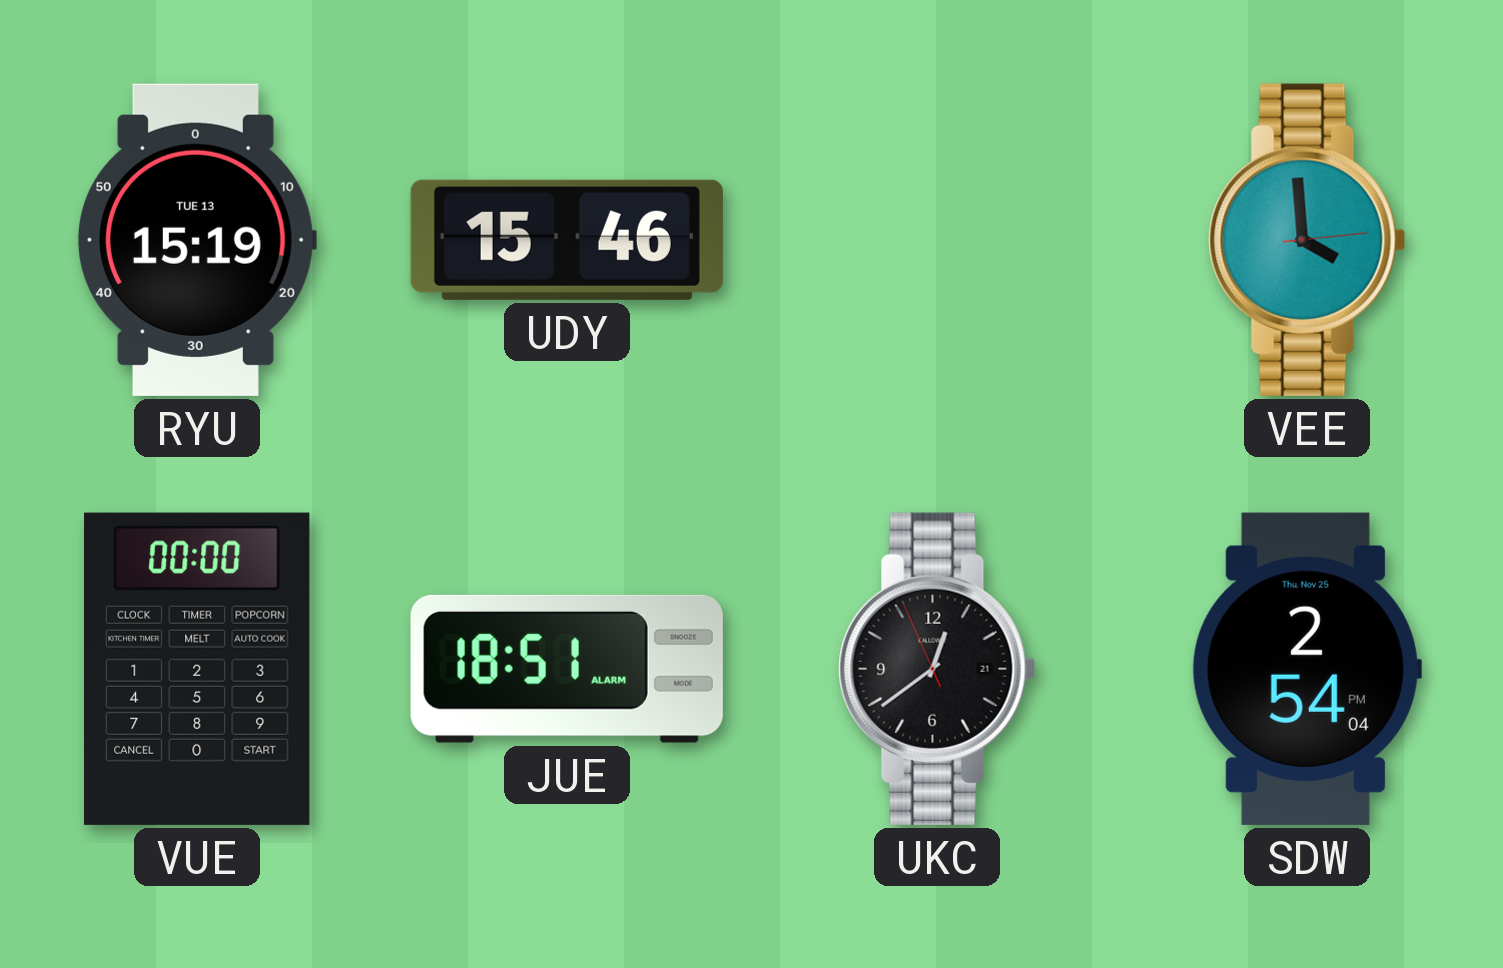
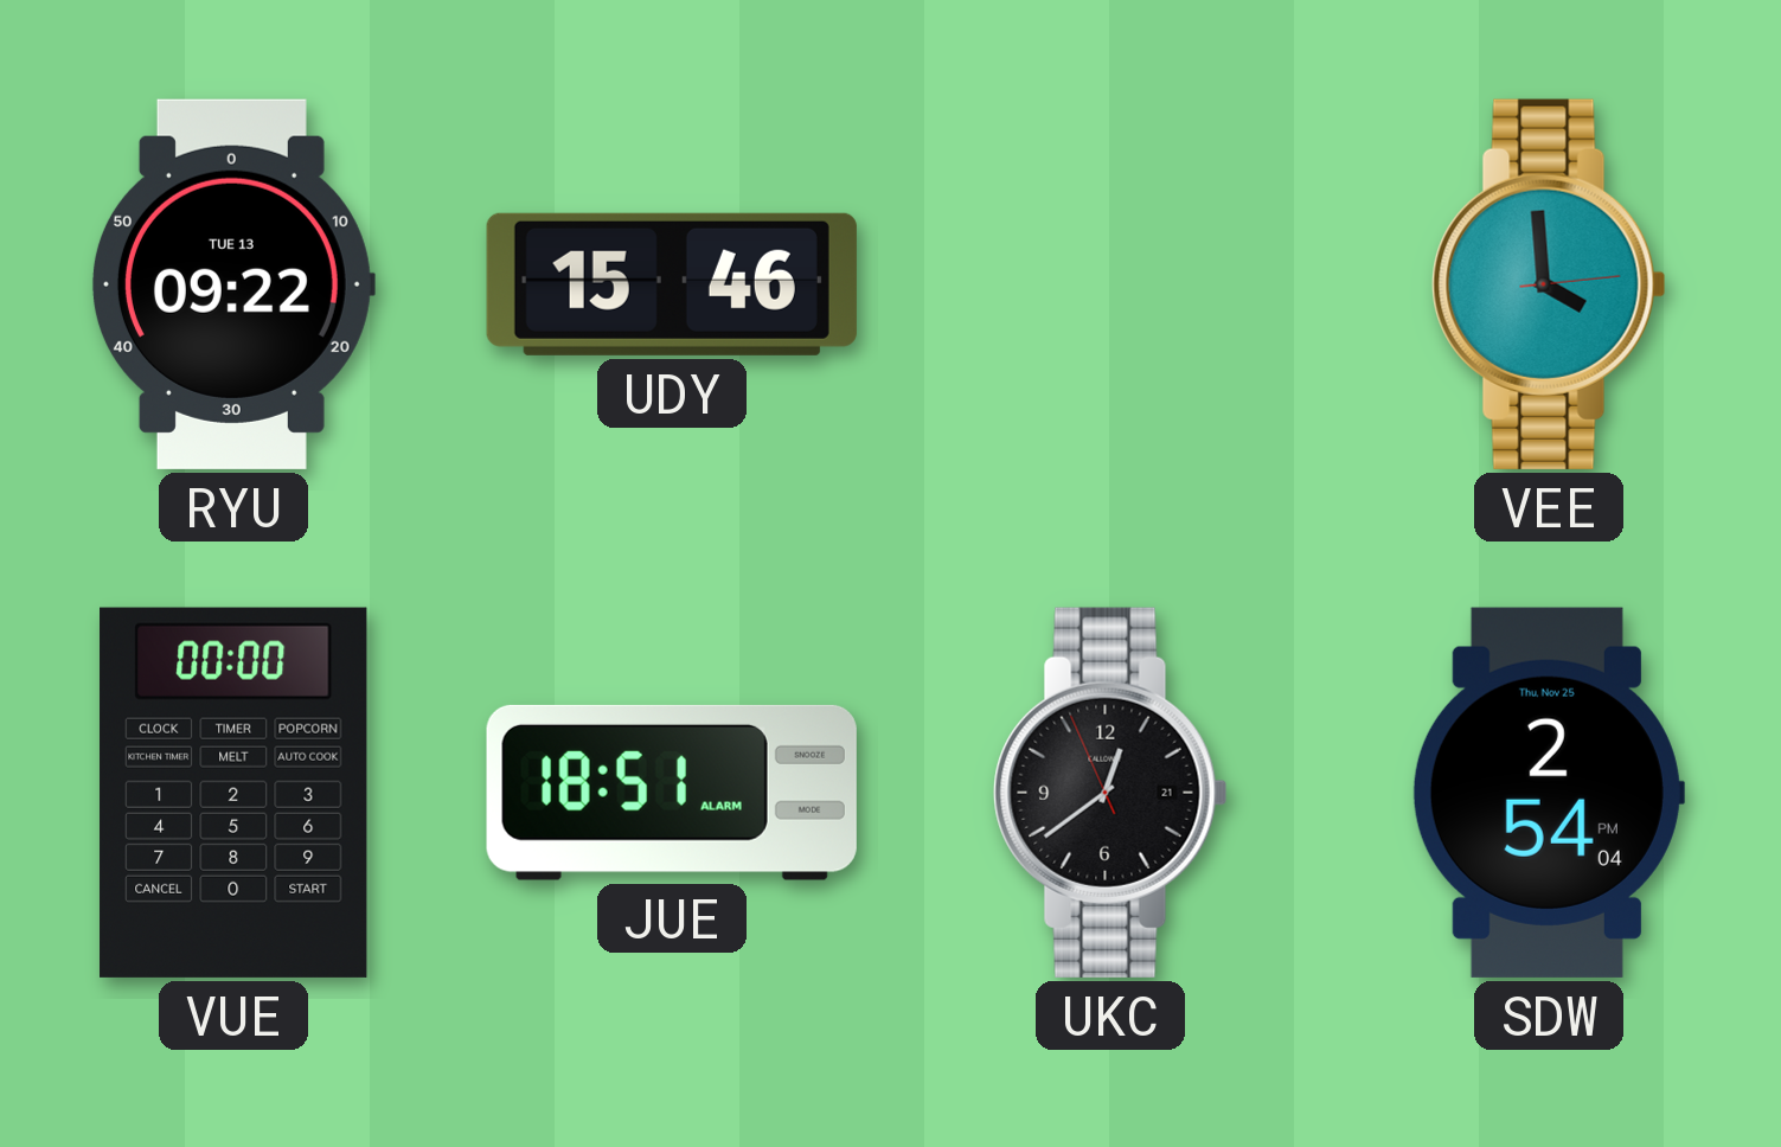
RYU: 15:19 -> 09:22 (232, 284)
